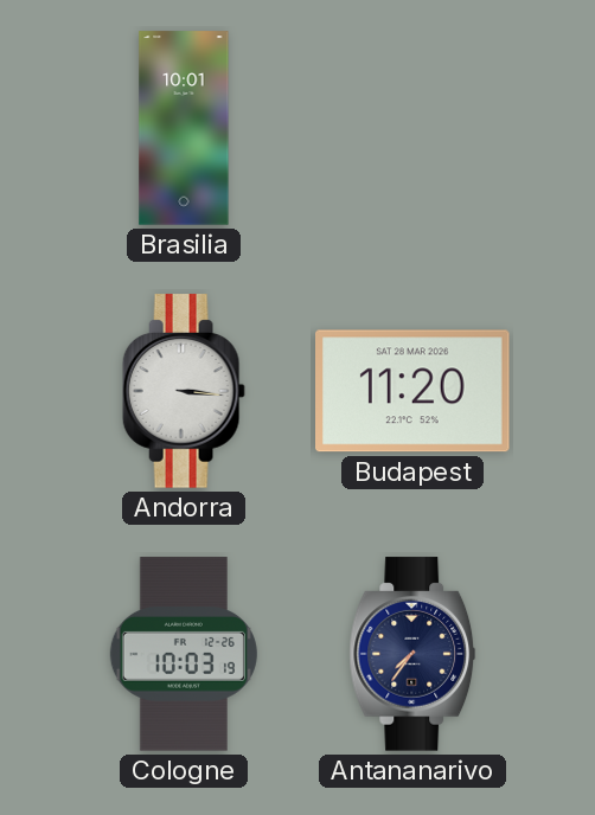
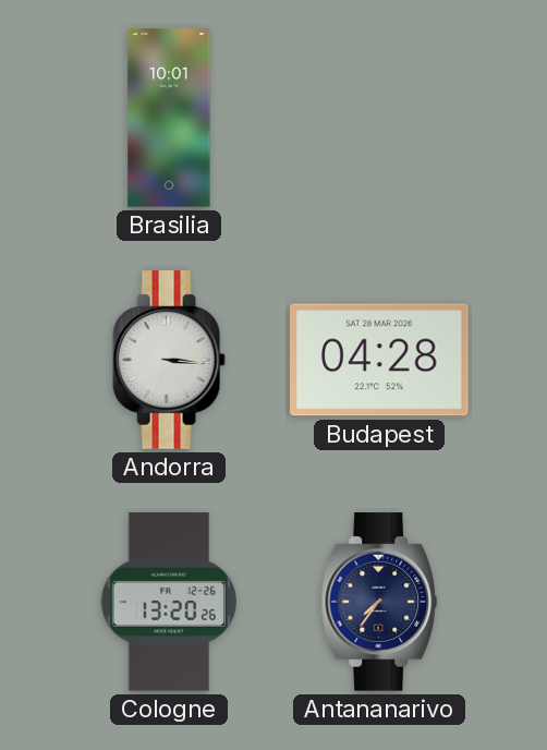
Budapest: 11:20 -> 04:28 (380, 360)
Cologne: 10:03 -> 13:20 (169, 602)
